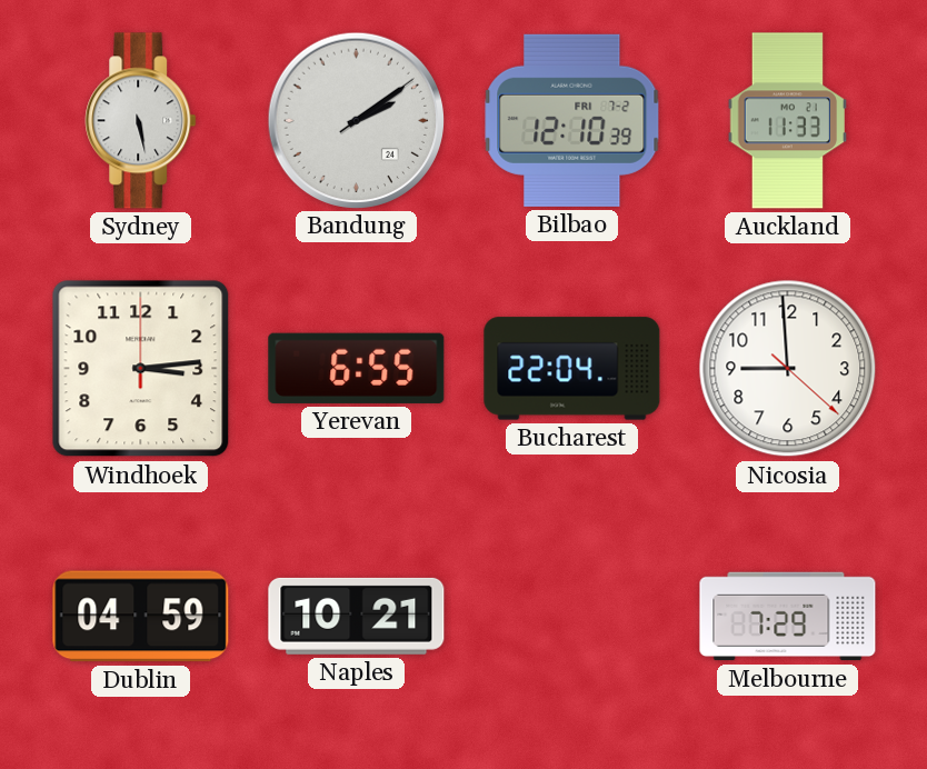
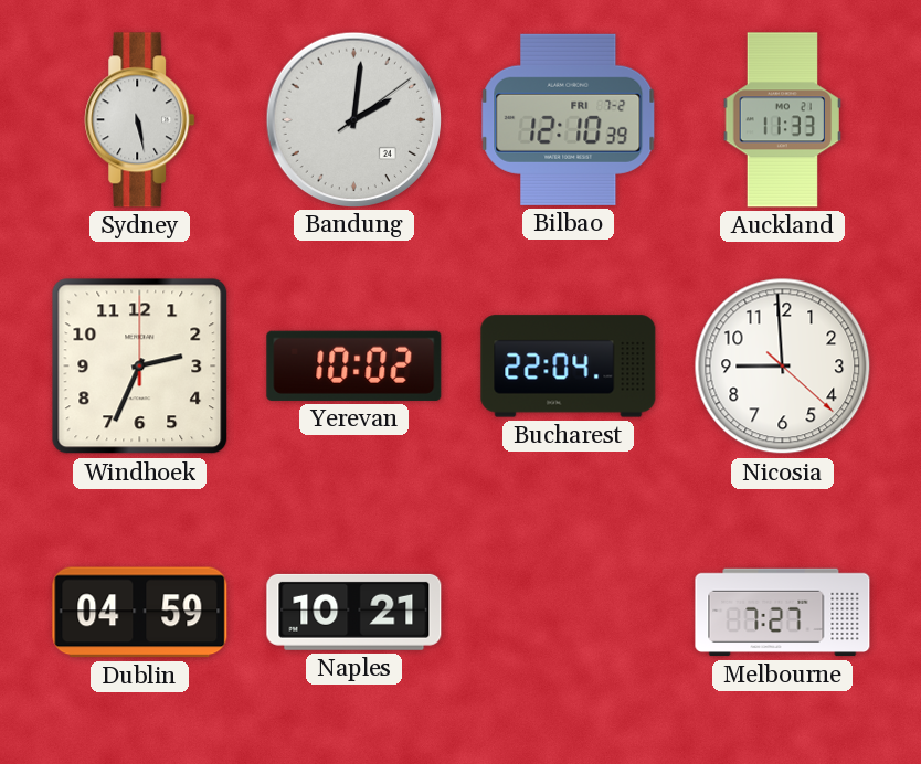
Bandung: 2:09 -> 2:01 (353, 119)
Windhoek: 3:14 -> 2:34 (140, 367)
Yerevan: 6:55 -> 10:02 (354, 365)
Melbourne: 7:29 -> 7:27 (783, 613)
